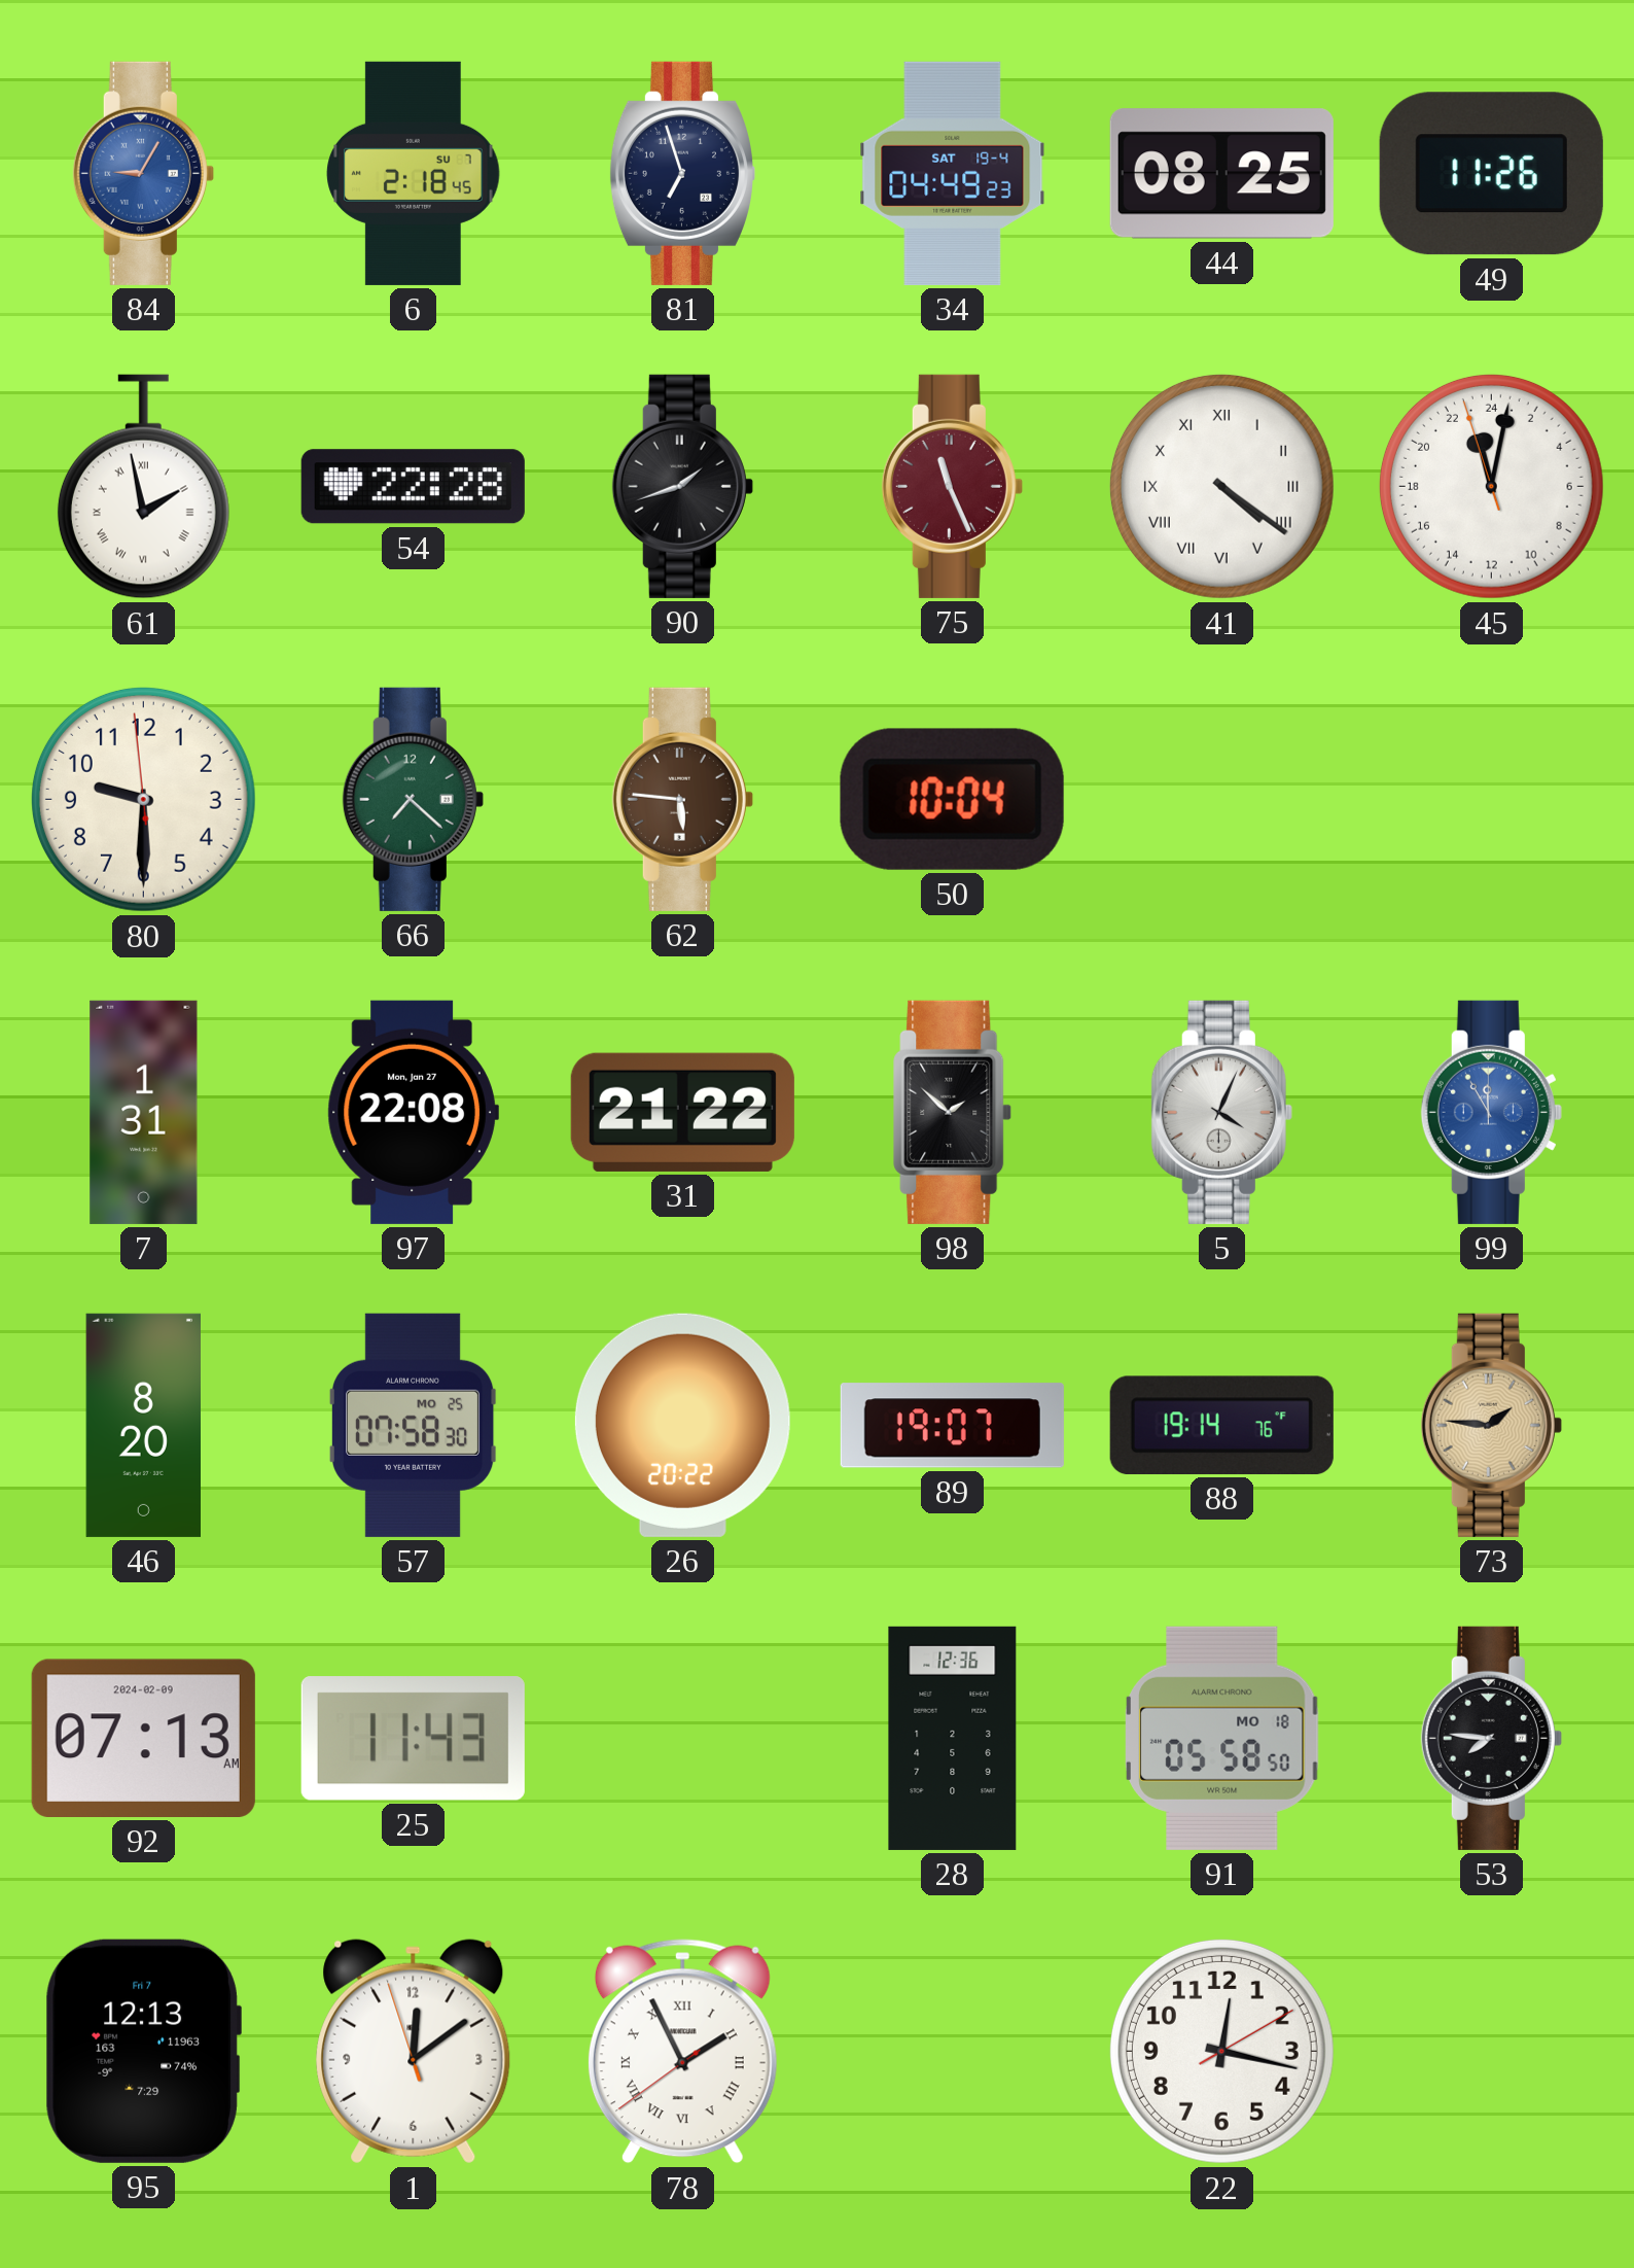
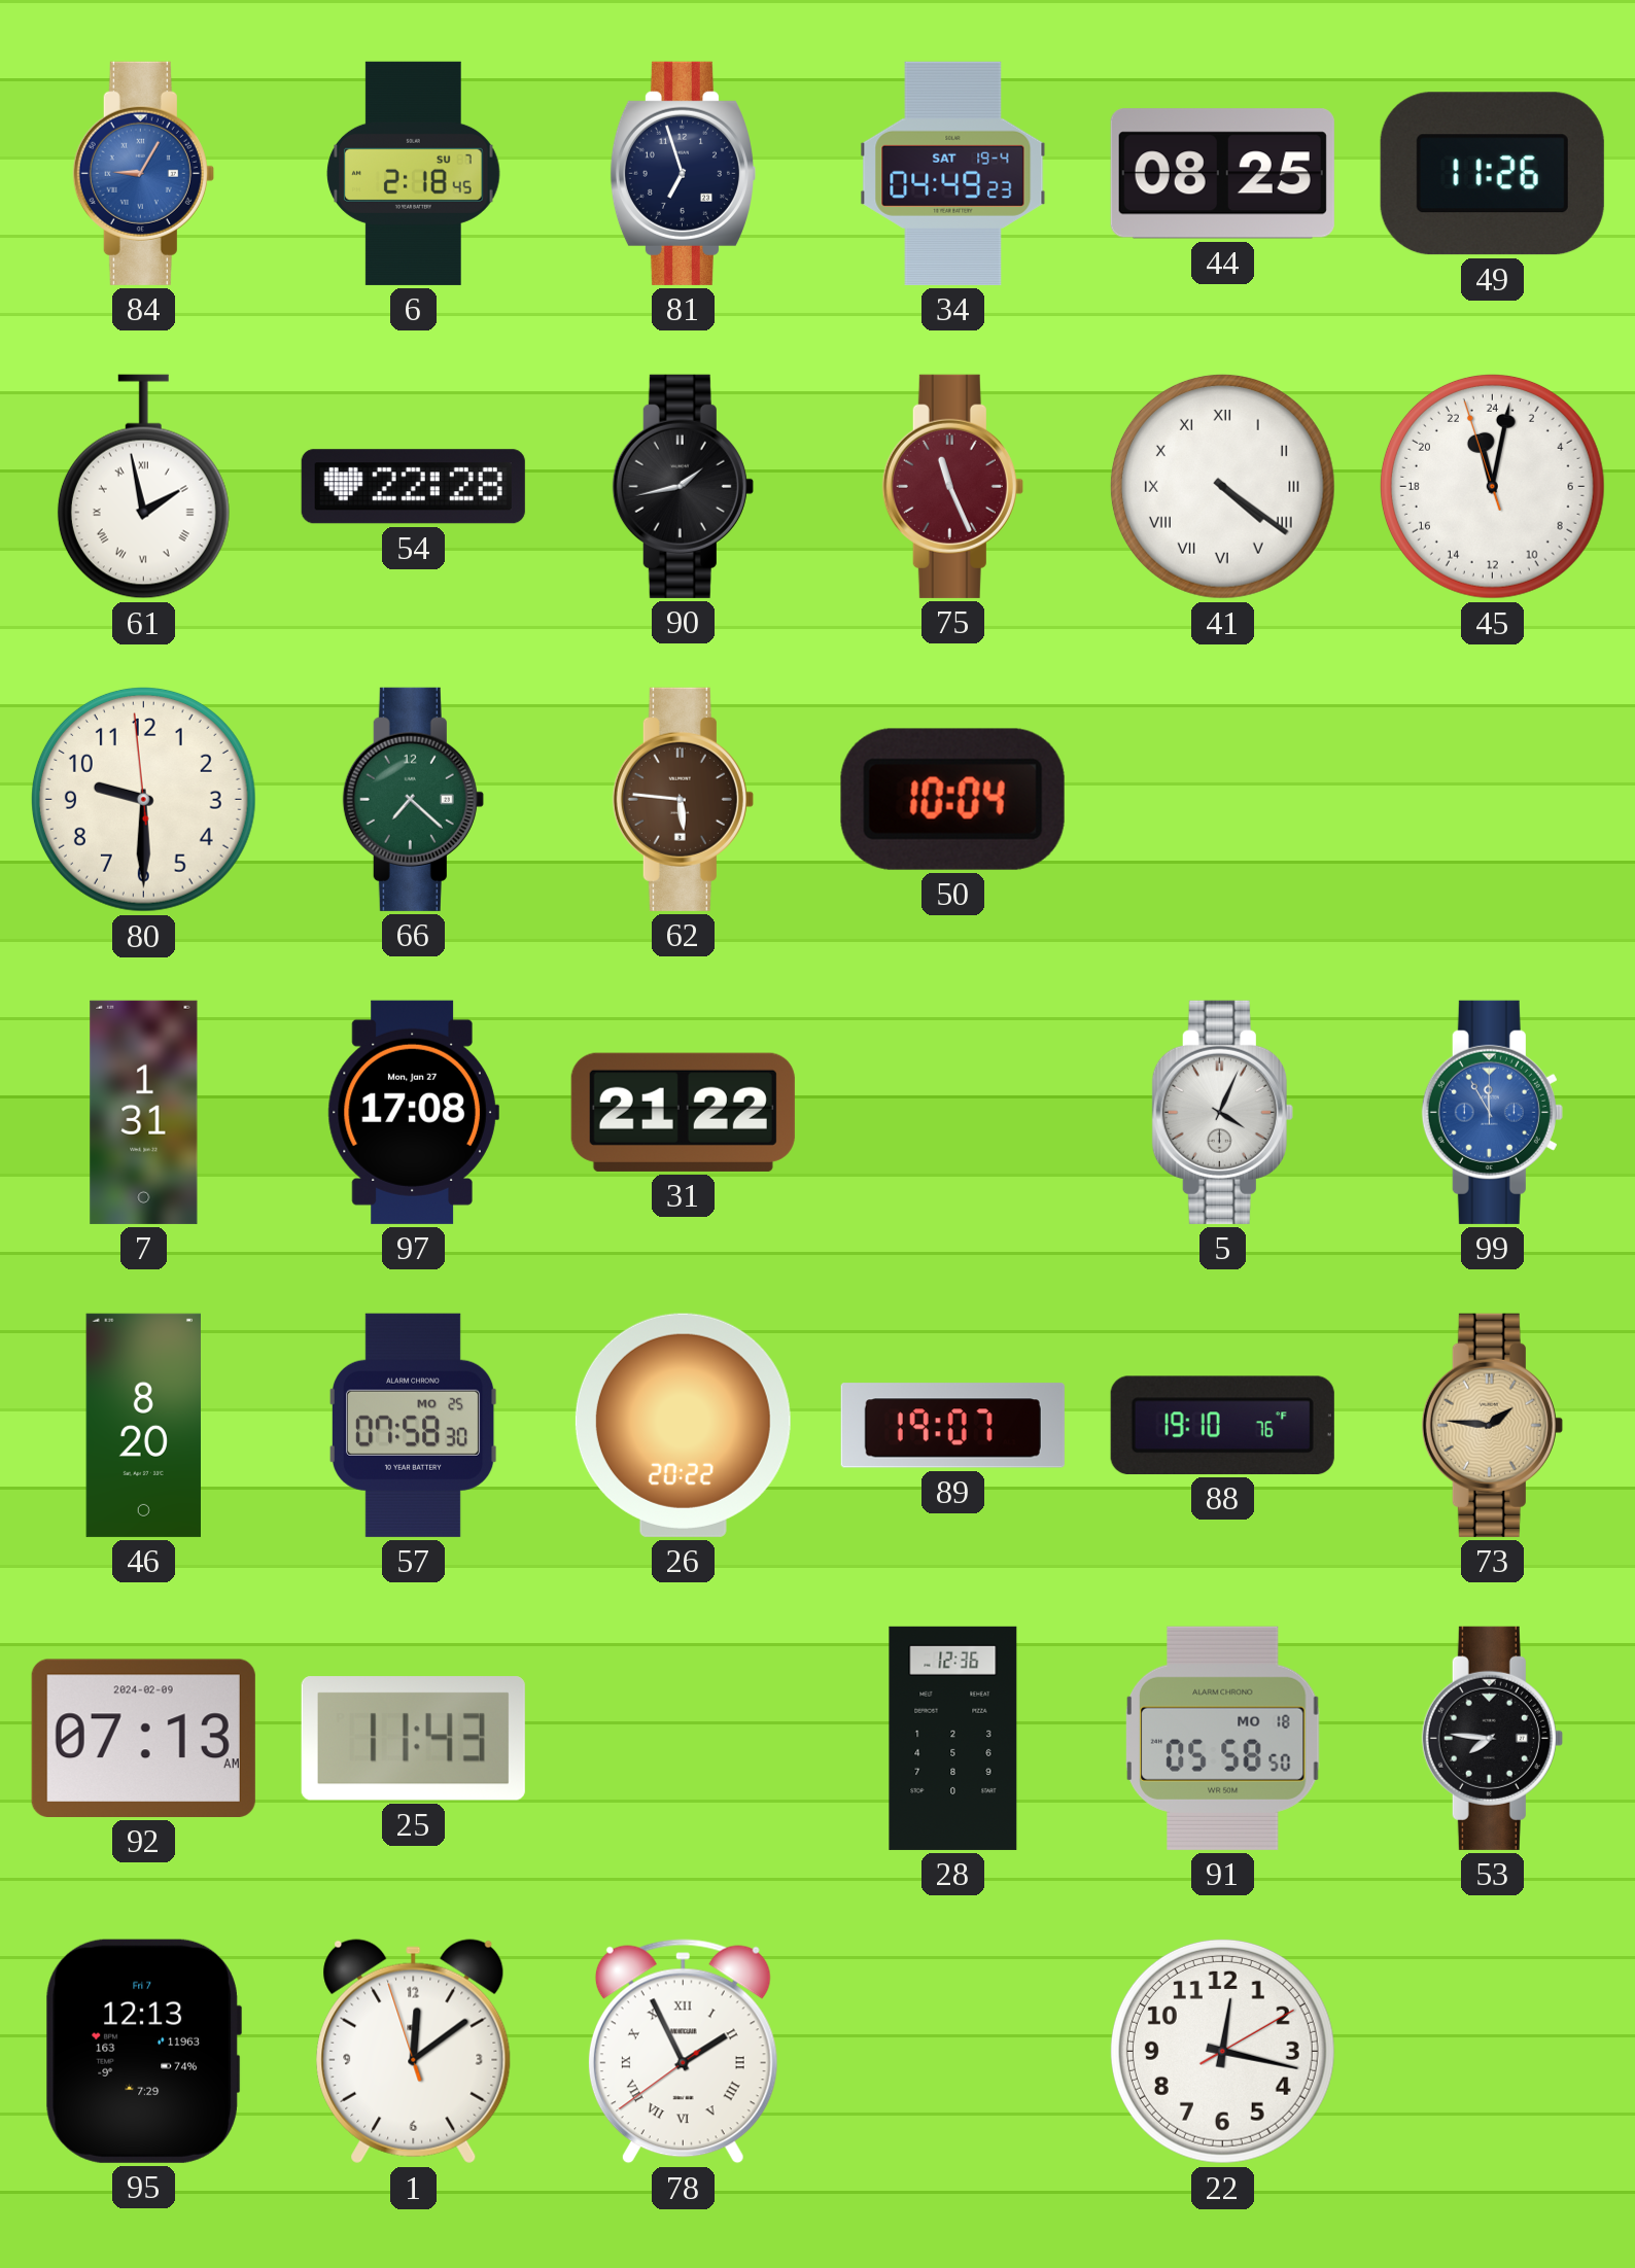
90: 1:42 -> 1:43 (683, 486)
97: 22:08 -> 17:08 (413, 1112)
98: 1:52 -> none (953, 1112)
88: 19:14 -> 19:10 (1222, 1425)
